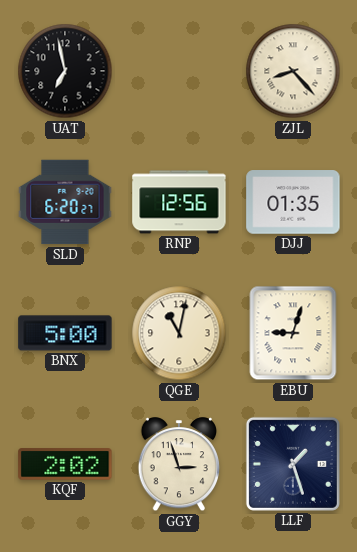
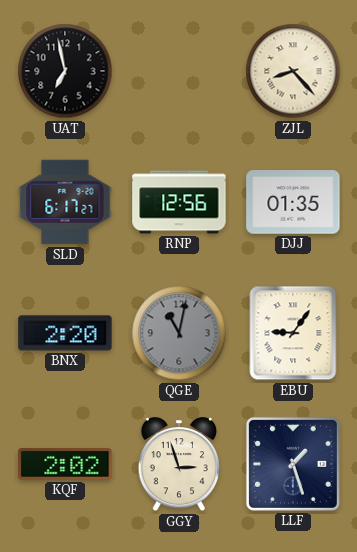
SLD: 6:20 -> 6:17 (65, 202)
BNX: 5:00 -> 2:20 (65, 333)
QGE dial: cream -> grey (179, 333)
EBU: 9:03 -> 9:06 (293, 333)
